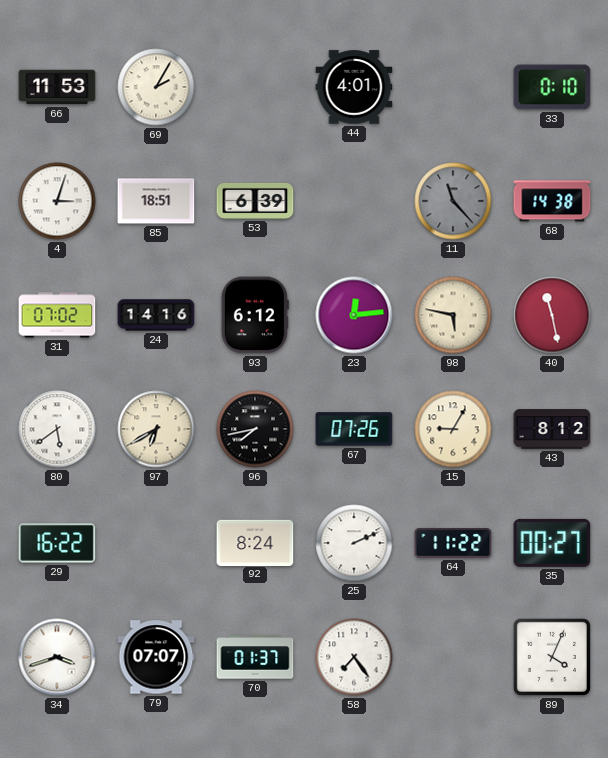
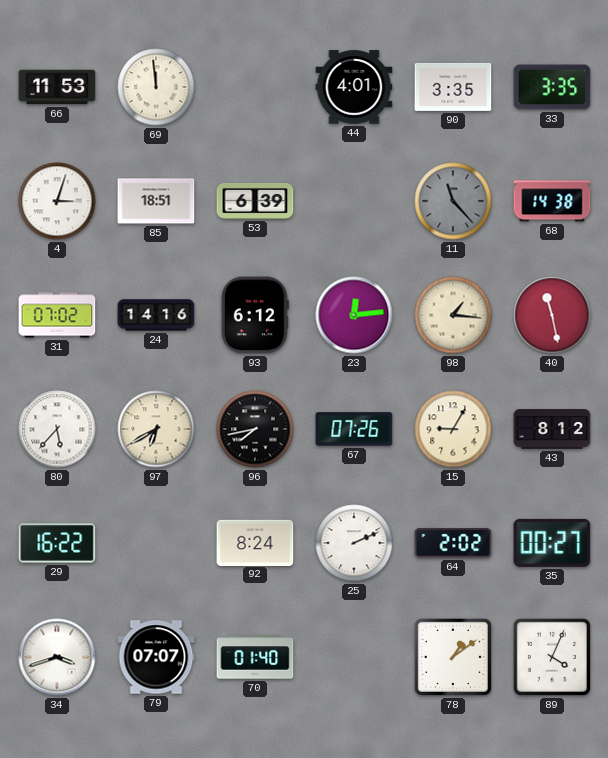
69: 2:05 -> 11:59 (156, 87)
90: none -> 3:35 (453, 87)
33: 0:10 -> 3:35 (552, 87)
98: 5:47 -> 1:16 (453, 315)
80: 5:39 -> 5:37 (57, 429)
64: 11:22 -> 2:02 (453, 543)
70: 01:37 -> 01:40 (255, 657)
58: 7:24 -> none (354, 657)
78: none -> 1:09 (453, 657)
